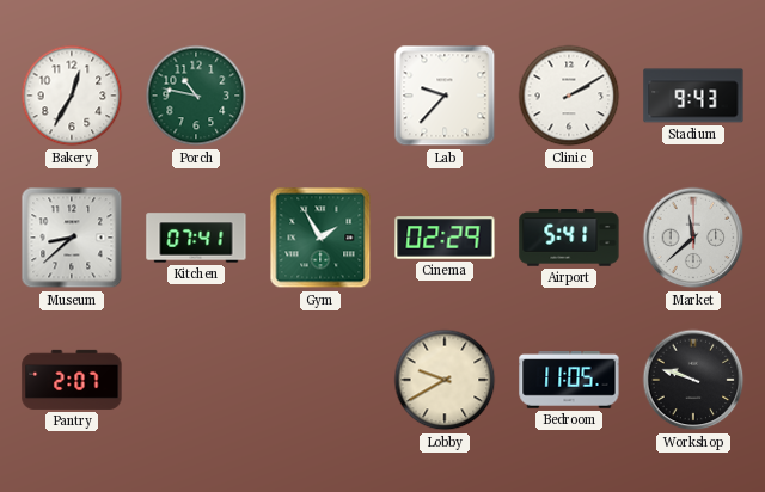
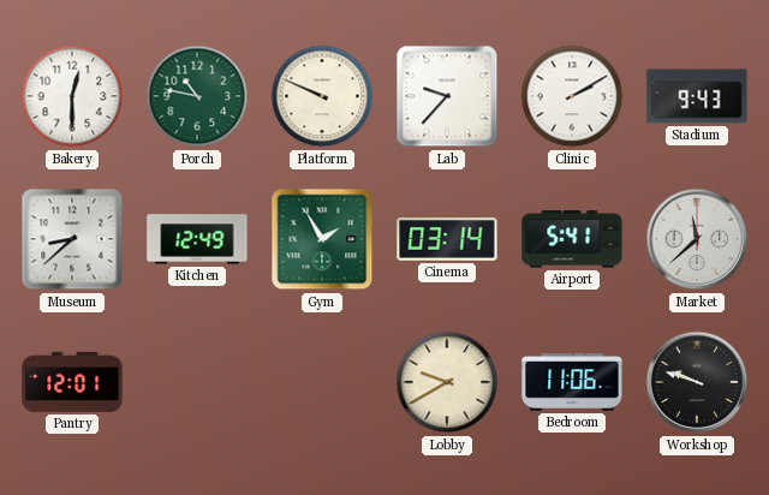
Bakery: 12:35 -> 12:30 (72, 96)
Platform: none -> 9:49 (322, 96)
Kitchen: 07:41 -> 12:49 (197, 239)
Cinema: 02:29 -> 03:14 (447, 239)
Pantry: 2:07 -> 12:01 (72, 382)
Bedroom: 11:05 -> 11:06 (572, 382)
